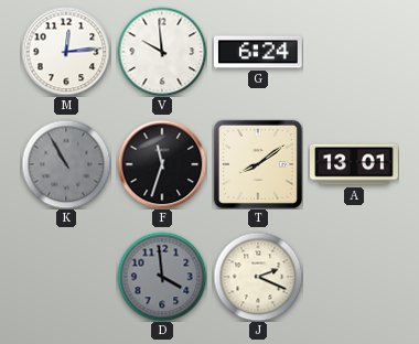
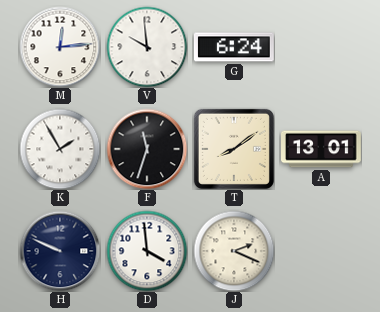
K: 10:55 -> 1:55 (60, 149)
K dial: grey -> white (60, 149)
H: none -> 9:49 (60, 251)
D dial: grey -> white (147, 251)
